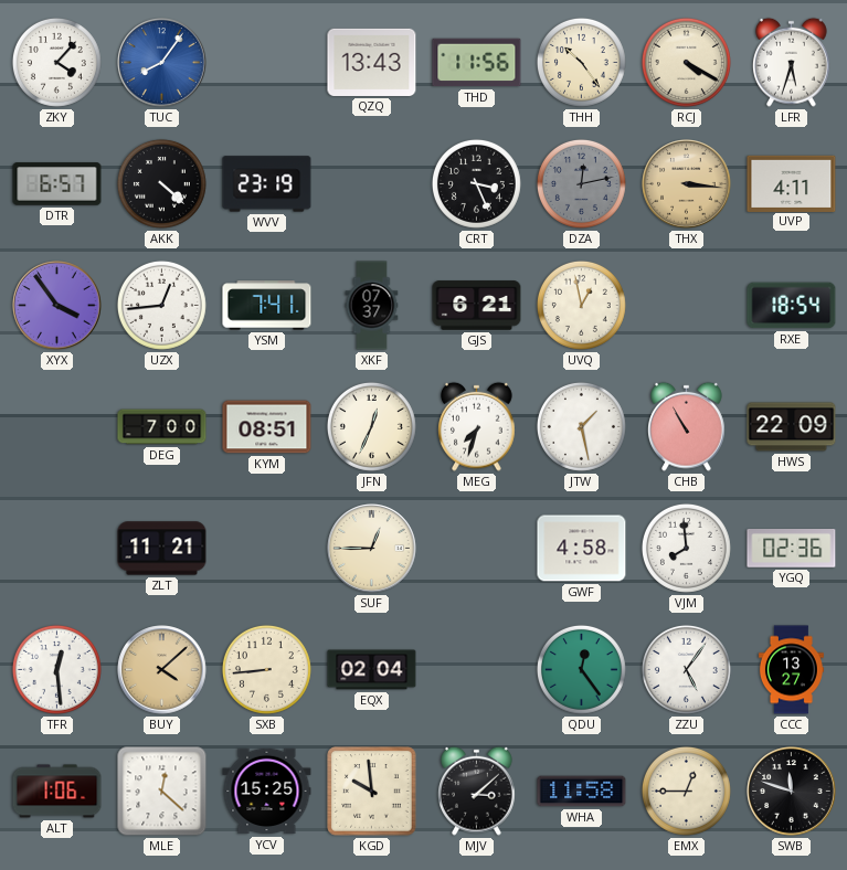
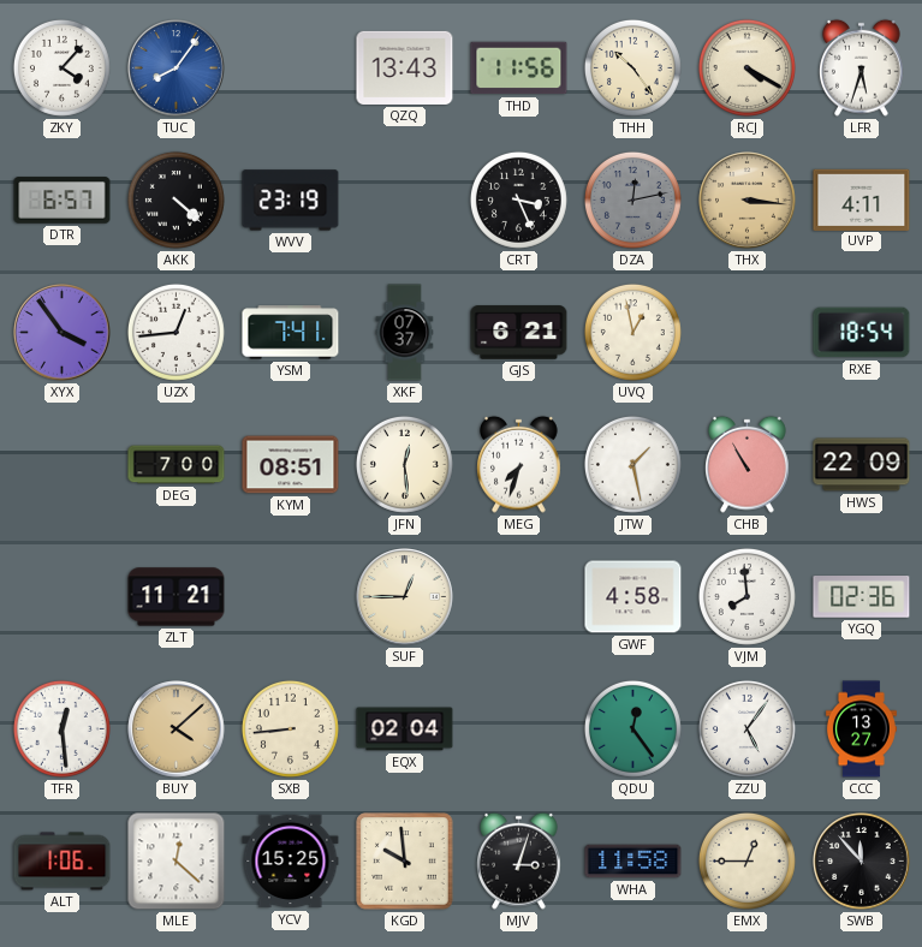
JFN: 12:34 -> 12:29 (404, 464)
MJV: 3:08 -> 3:03 (519, 860)
SWB: 11:48 -> 11:53 (862, 862)
